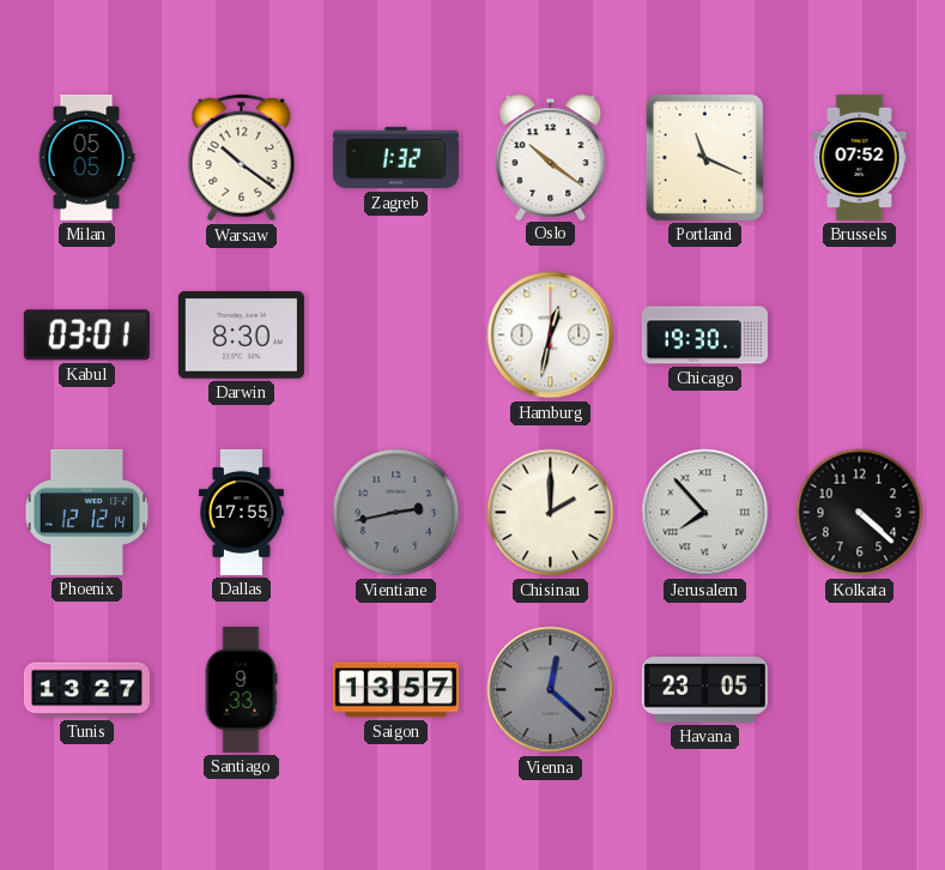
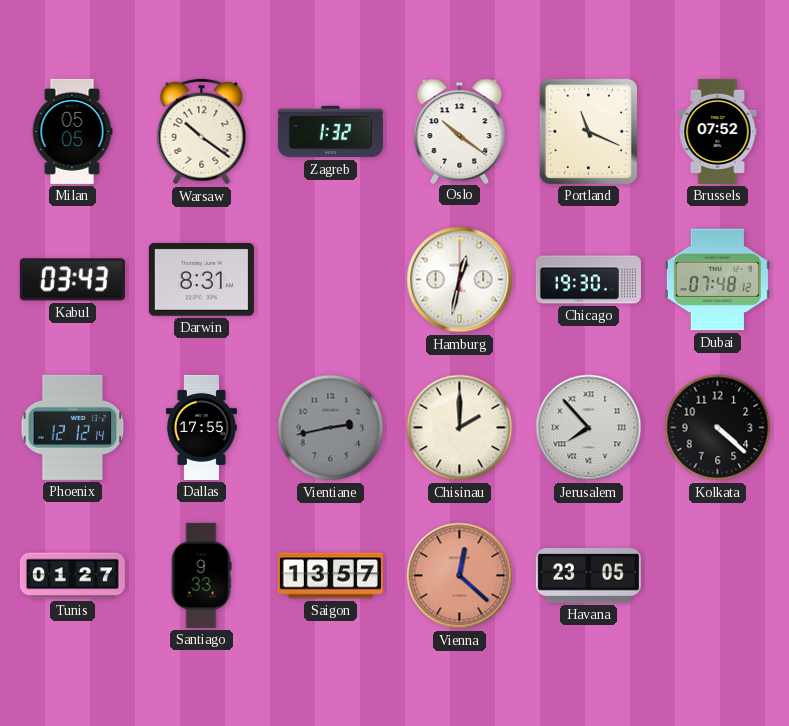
Kabul: 03:01 -> 03:43 (72, 280)
Darwin: 8:30 -> 8:31 (201, 280)
Dubai: none -> 07:48 (717, 280)
Tunis: 13:27 -> 01:27 (72, 576)
Vienna dial: grey -> salmon (460, 576)
